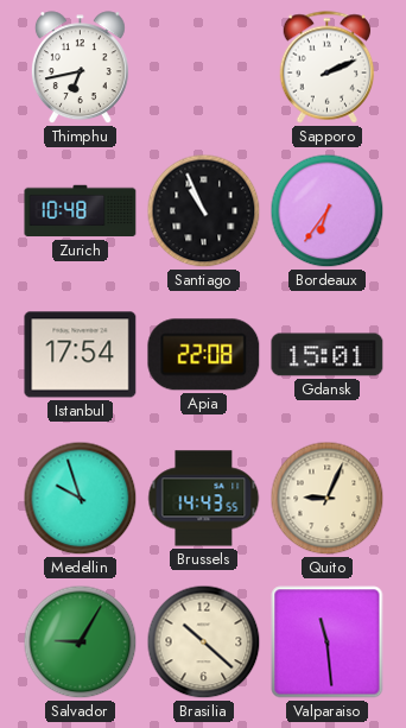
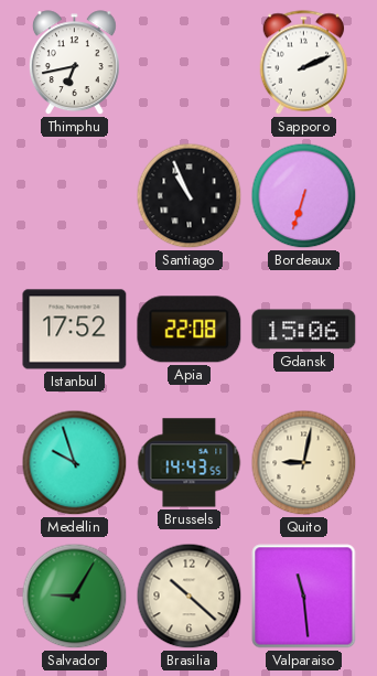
Zurich: 10:48 -> none (81, 211)
Bordeaux: 6:36 -> 6:33 (304, 196)
Istanbul: 17:54 -> 17:52 (75, 330)
Gdansk: 15:01 -> 15:06 (304, 330)
Quito: 9:04 -> 9:02 (304, 463)
